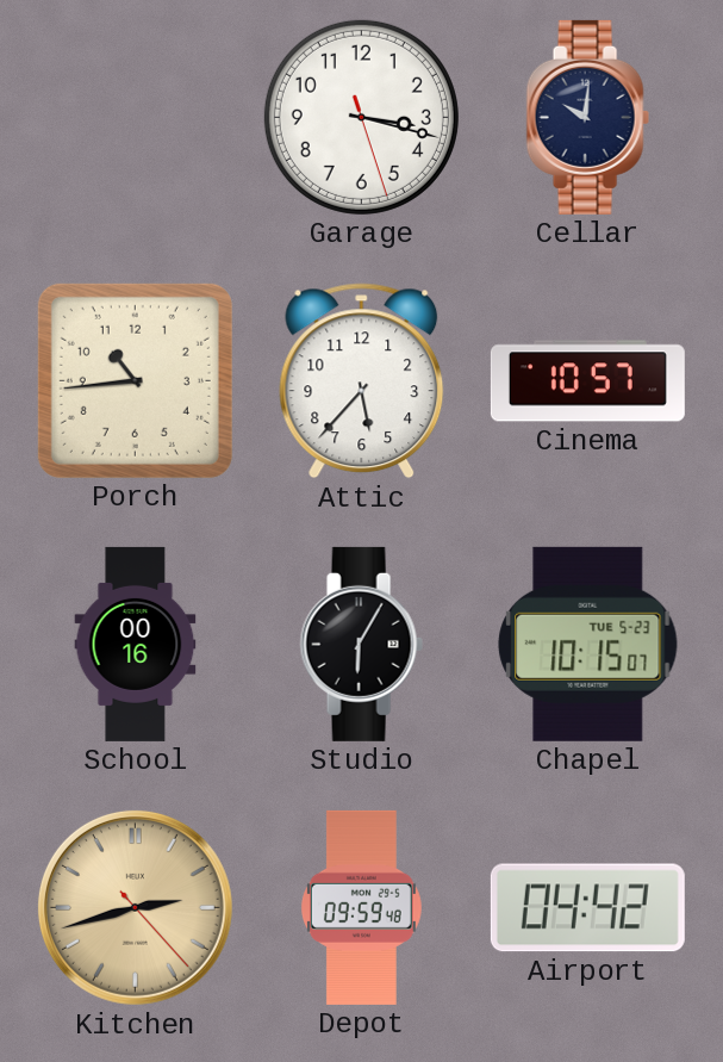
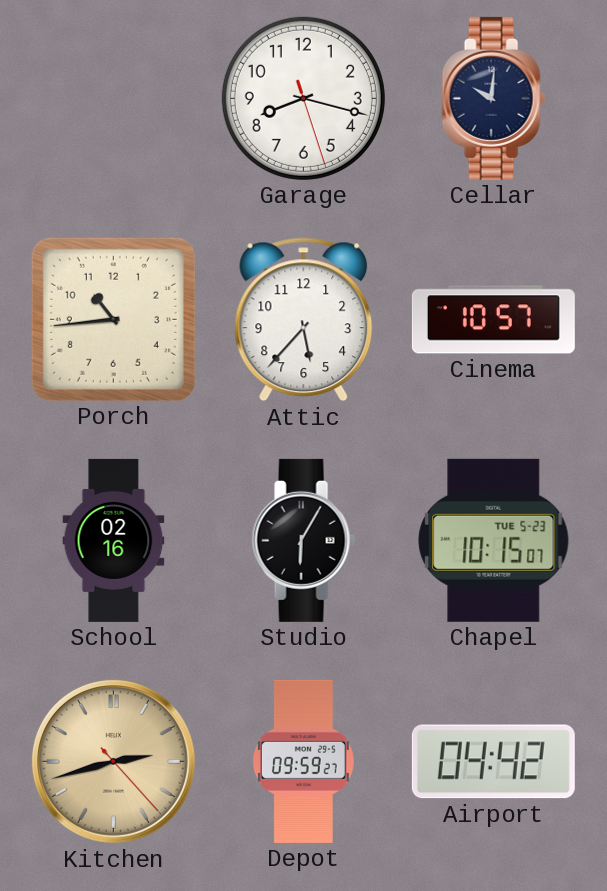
Garage: 3:17 -> 8:17 (303, 98)
School: 00:16 -> 02:16 (114, 540)
Depot: 09:59:48 -> 09:59:27 (303, 761)
